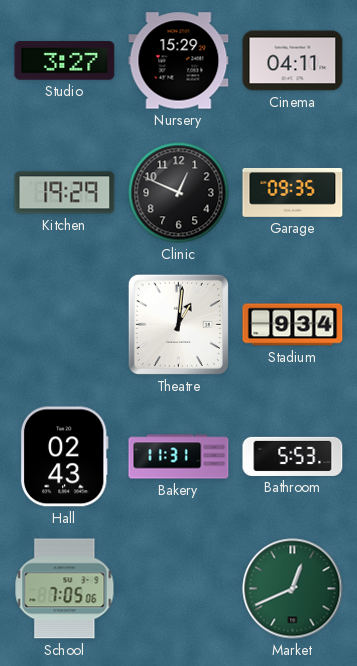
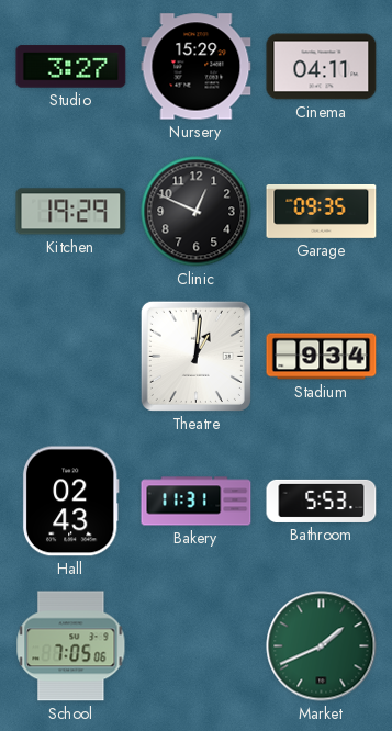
Market: 12:41 -> 1:41 (322, 646)
